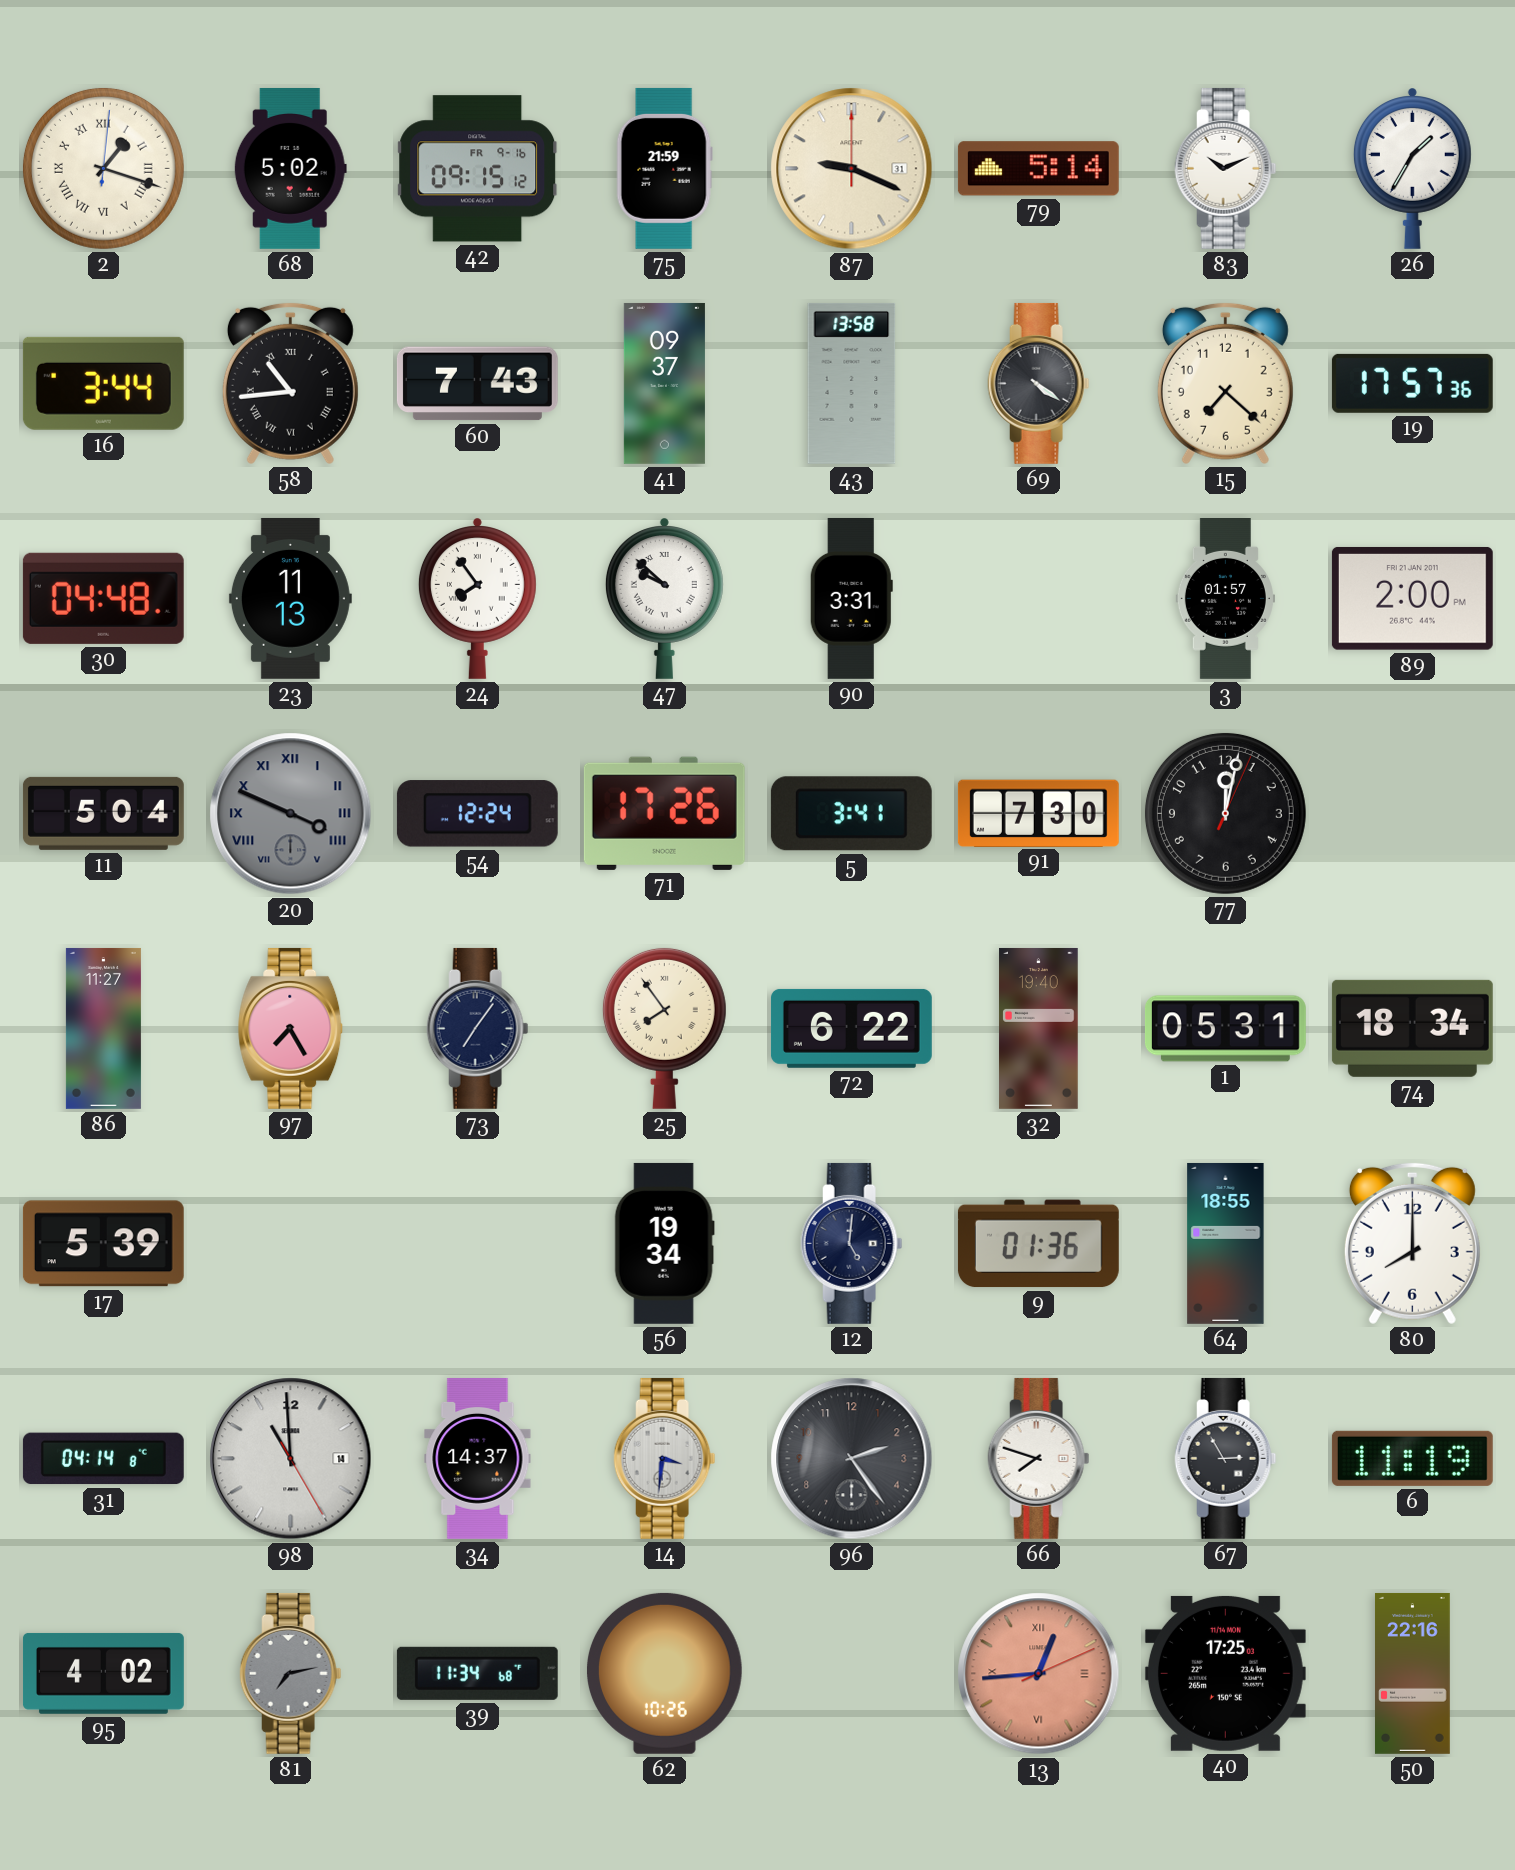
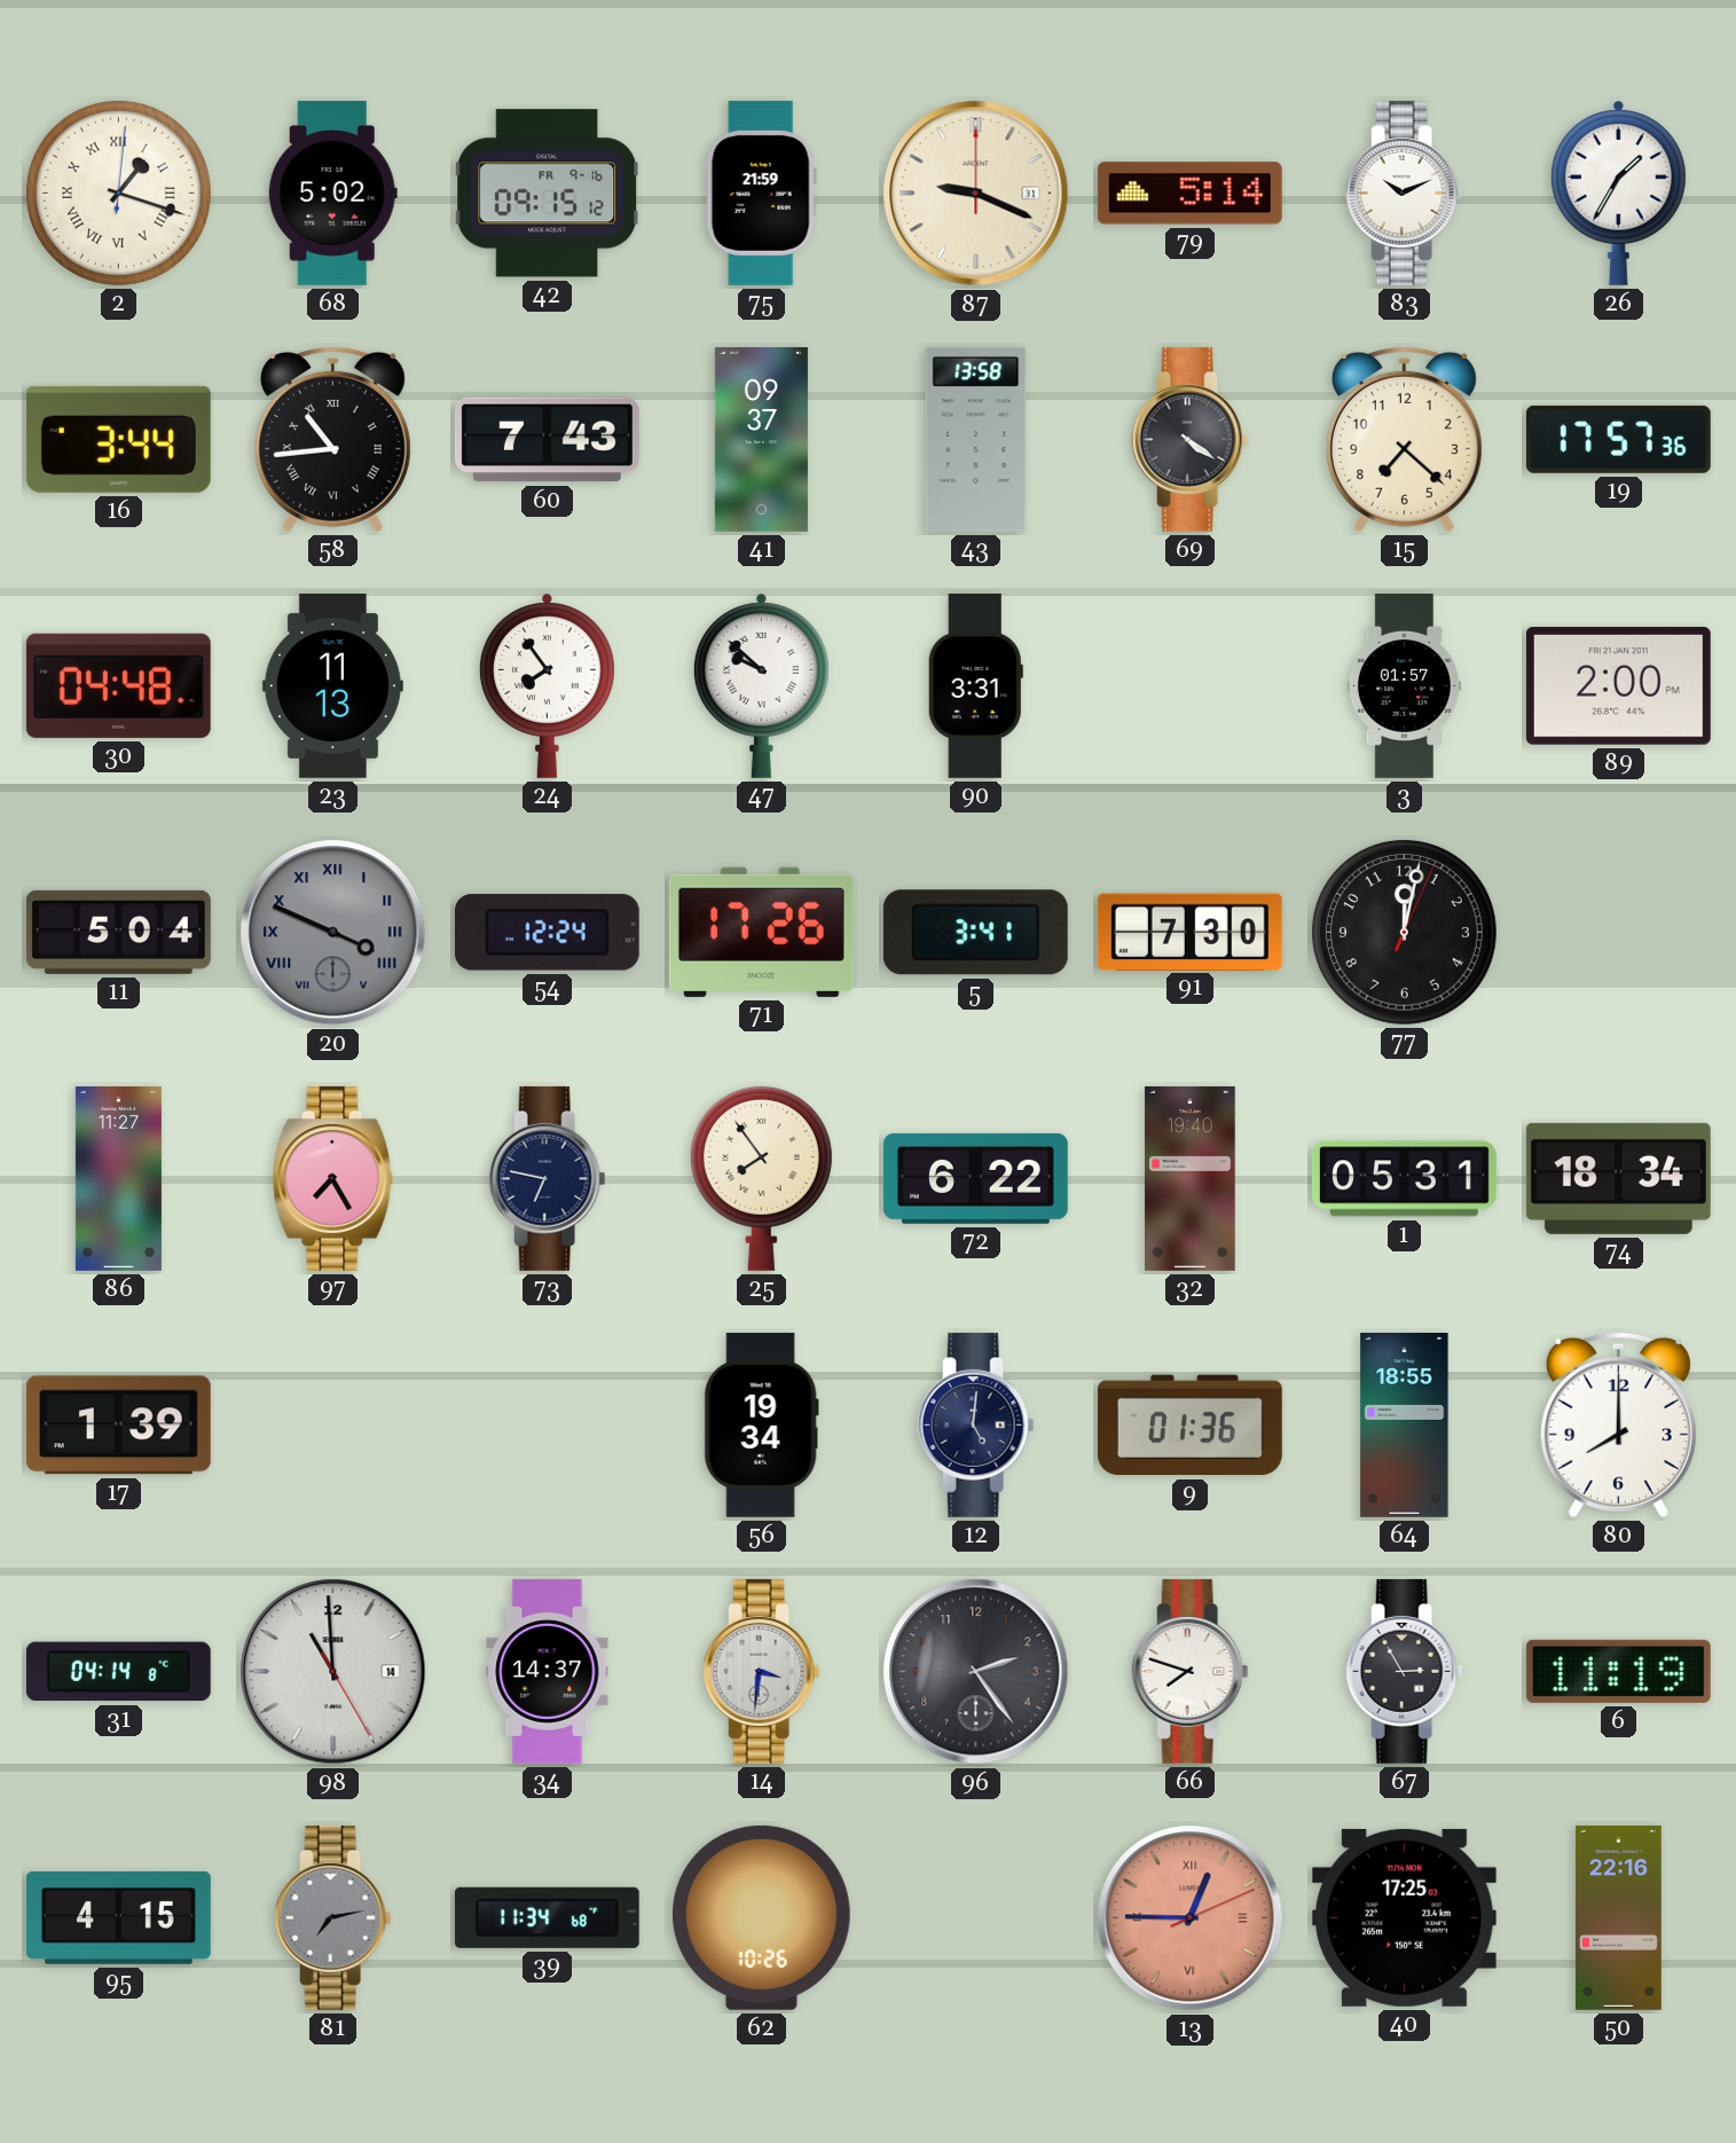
73: 7:06 -> 6:47 (548, 1178)
17: 5:39 -> 1:39 (118, 1426)
95: 4:02 -> 4:15 (118, 1917)
13: 12:44 -> 12:45 (1191, 1918)
